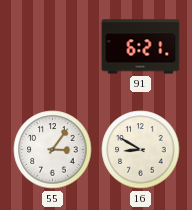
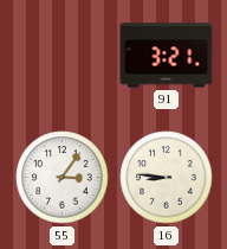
91: 6:21 -> 3:21 (167, 56)
16: 8:50 -> 8:46 (167, 178)
